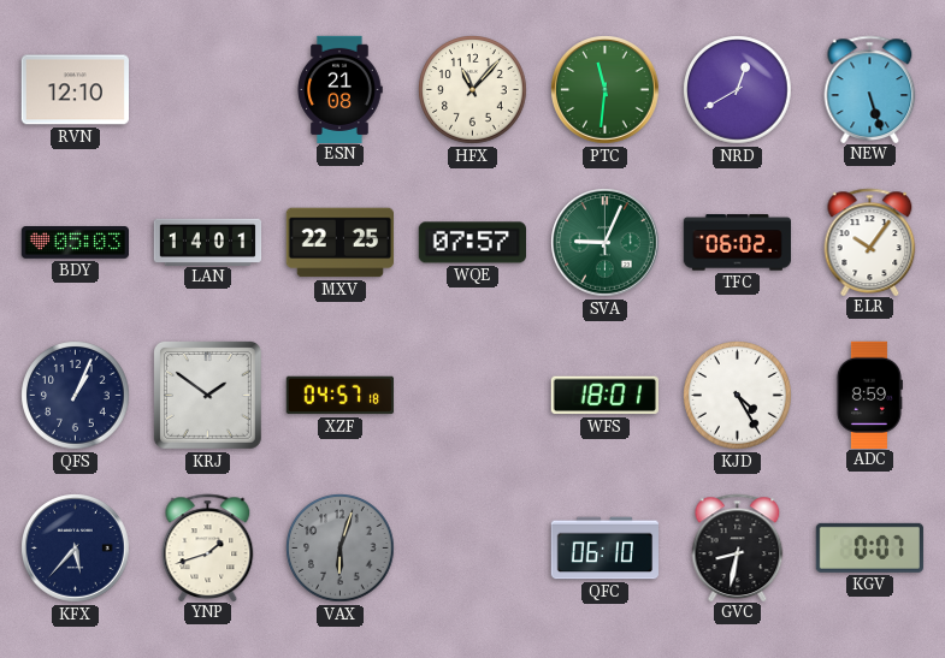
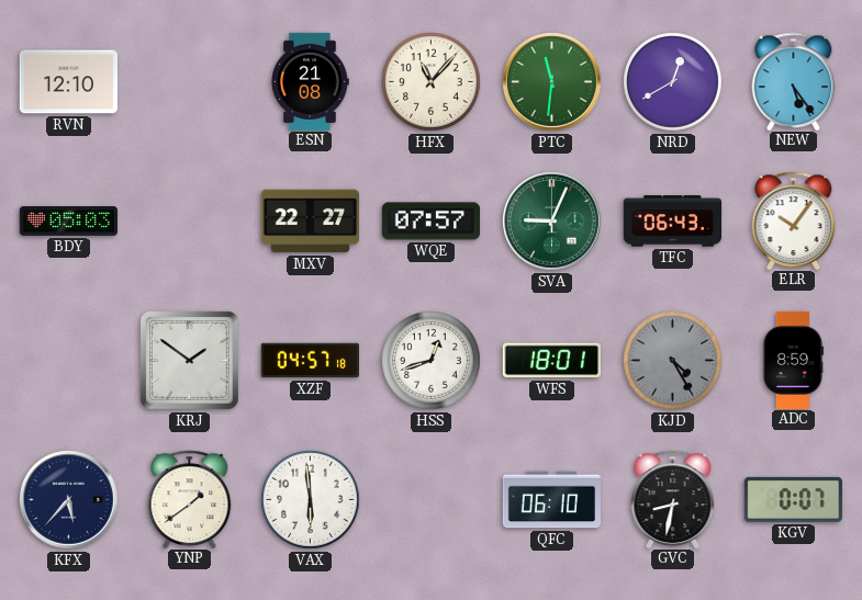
NEW: 5:27 -> 5:24 (794, 81)
LAN: 14:01 -> none (208, 242)
MXV: 22:25 -> 22:27 (310, 222)
TFC: 06:02 -> 06:43 (672, 222)
QFS: 1:04 -> none (76, 396)
HSS: none -> 12:42 (432, 361)
KJD dial: white -> grey (673, 361)
YNP: 1:42 -> 1:39 (190, 499)
VAX: 6:03 -> 5:59 (311, 500)
VAX dial: grey -> white (311, 500)
